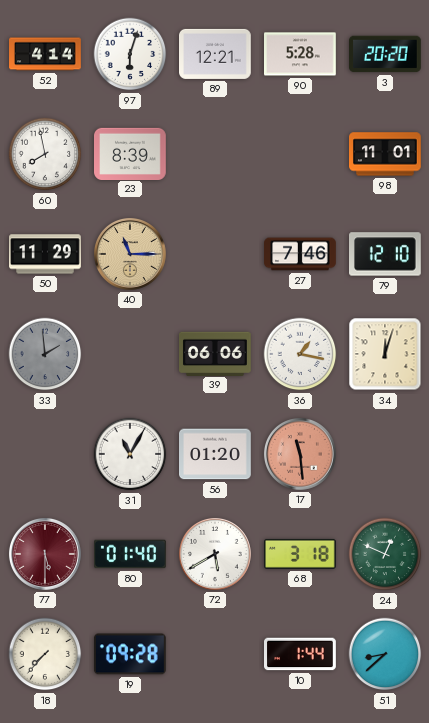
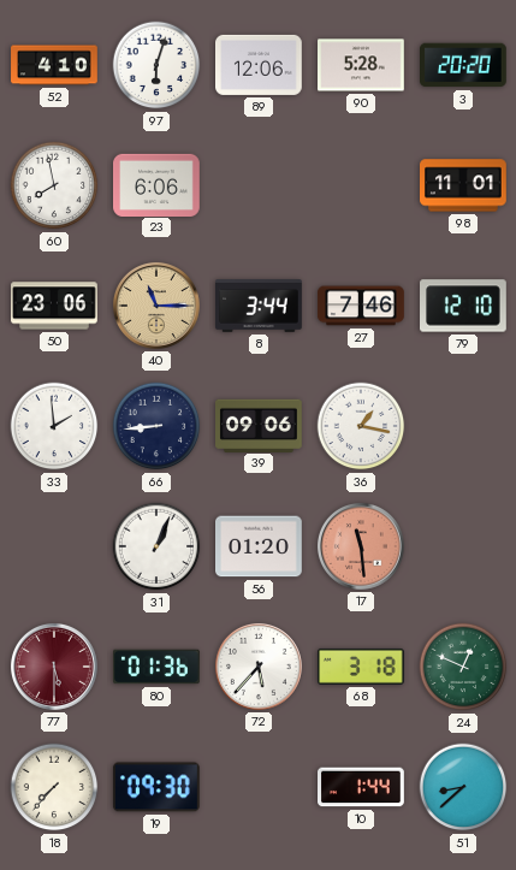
52: 4:14 -> 4:10 (54, 65)
89: 12:21 -> 12:06 (260, 65)
23: 8:39 -> 6:06 (158, 184)
50: 11:29 -> 23:06 (54, 306)
8: none -> 3:44 (259, 307)
33 dial: grey -> white (54, 426)
66: none -> 8:44 (156, 426)
39: 06:06 -> 09:06 (260, 425)
34: 12:03 -> none (385, 354)
31: 11:05 -> 1:04 (156, 546)
80: 01:40 -> 01:36 (158, 667)
72: 5:40 -> 5:37 (259, 667)
19: 09:28 -> 09:30 (156, 787)
